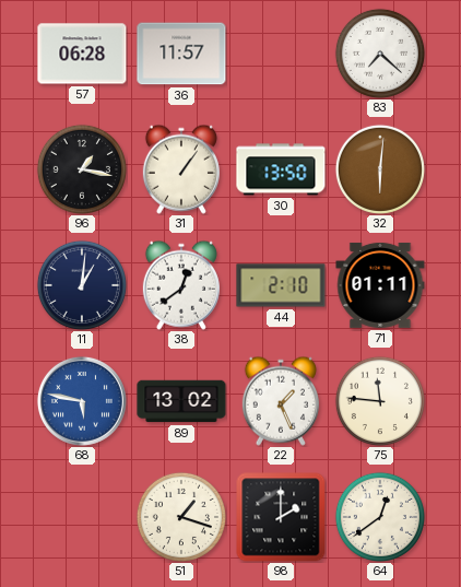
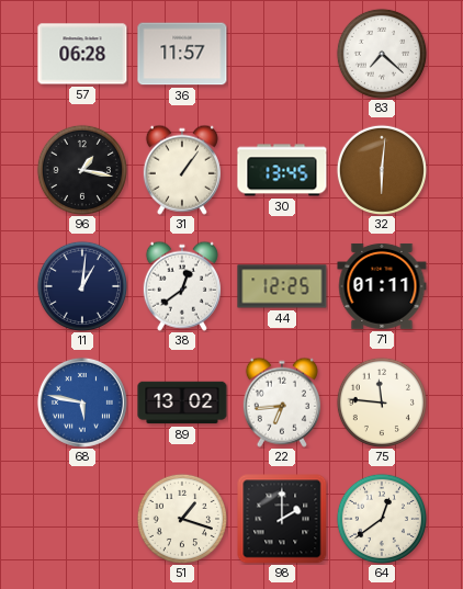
30: 13:50 -> 13:45 (282, 170)
44: 2:10 -> 12:25 (282, 286)
22: 1:26 -> 6:44 (282, 403)
